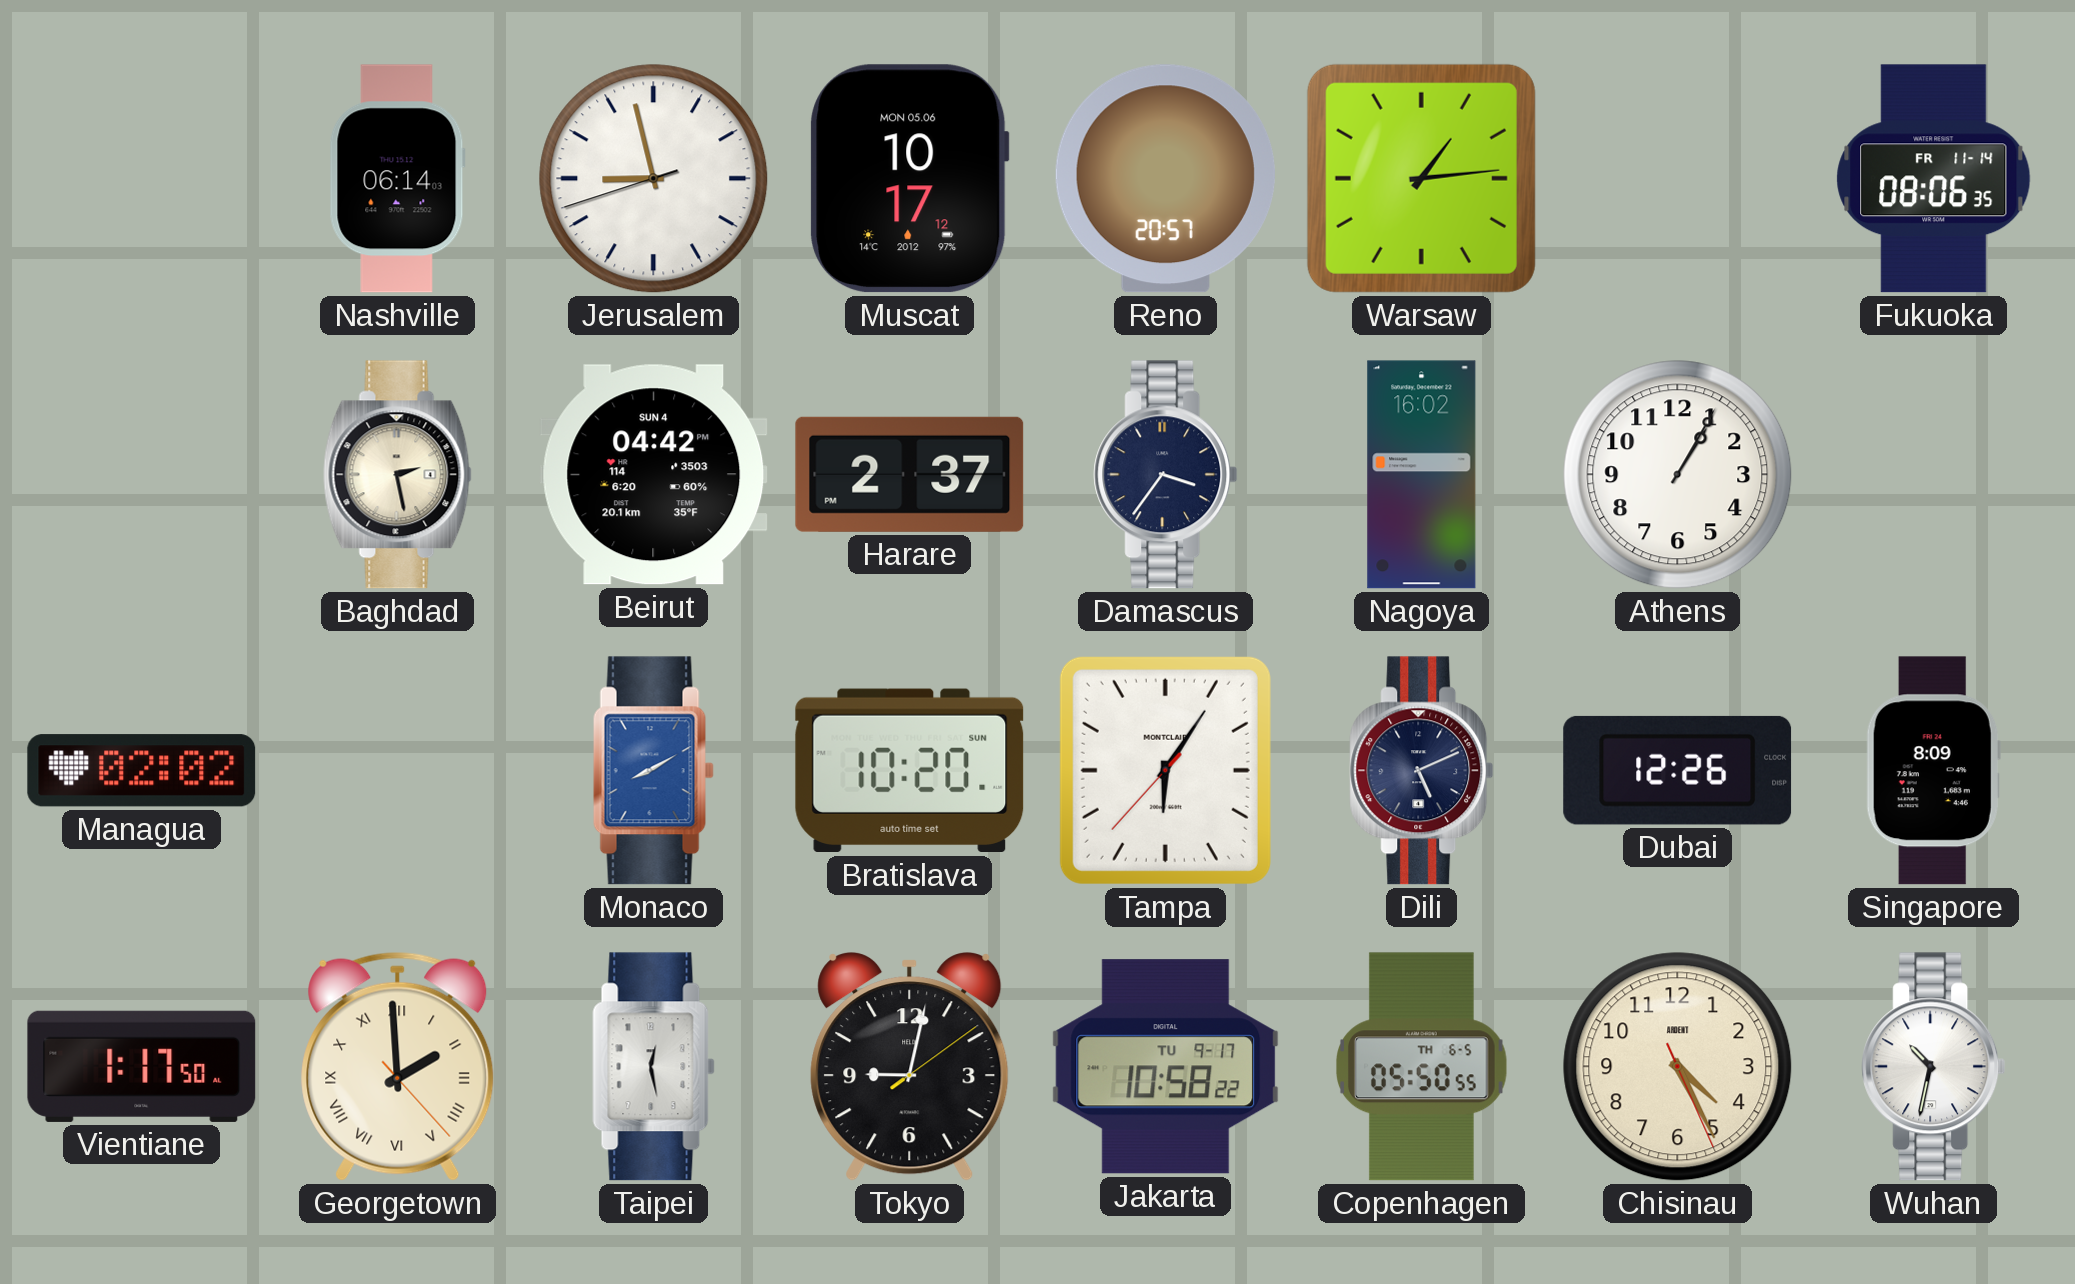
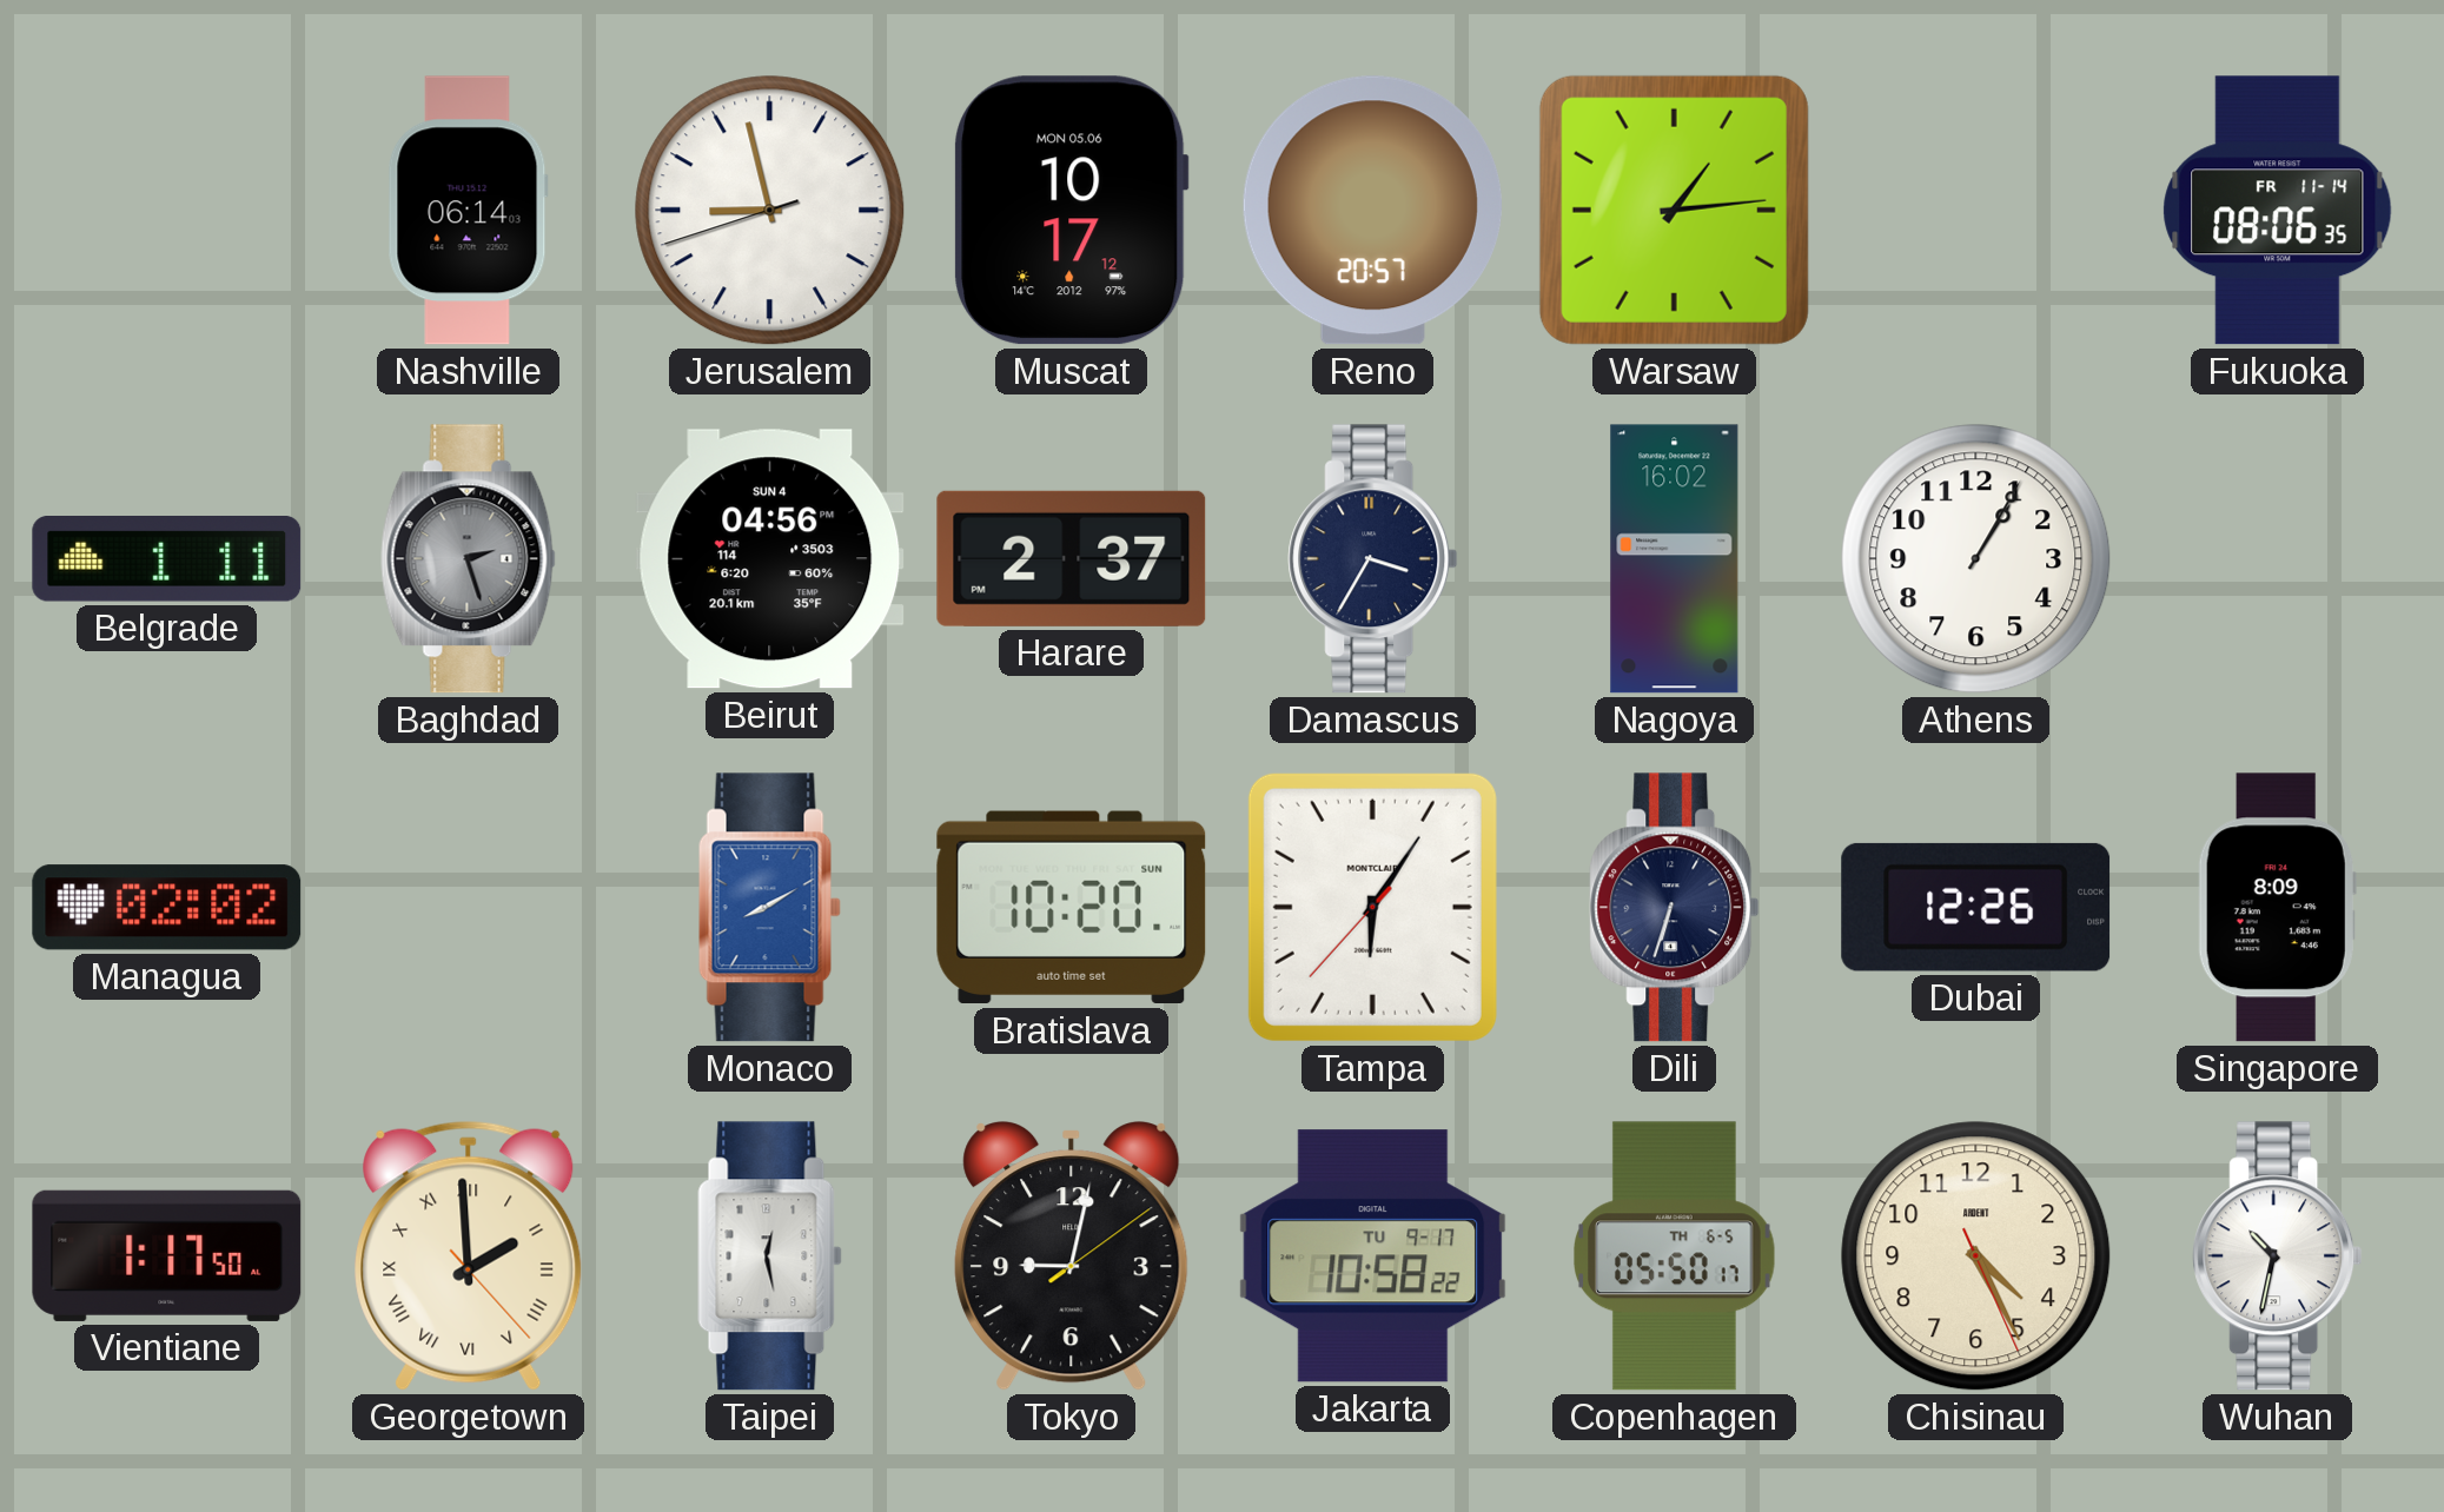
Belgrade: none -> 1:11 (167, 559)
Baghdad: 2:28 -> 2:27 (468, 559)
Baghdad dial: cream -> grey (468, 559)
Beirut: 04:42 -> 04:56 (770, 559)
Damascus: 3:36 -> 3:35 (1373, 559)
Dili: 5:11 -> 6:33 (1675, 908)
Copenhagen: 05:50:55 -> 05:50:17 (1675, 1256)
